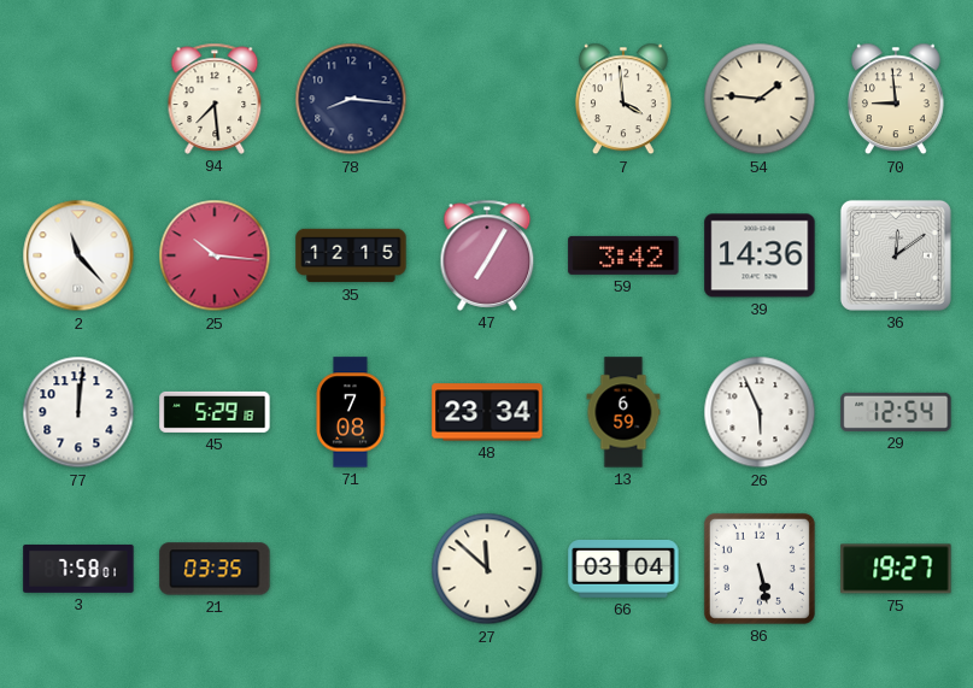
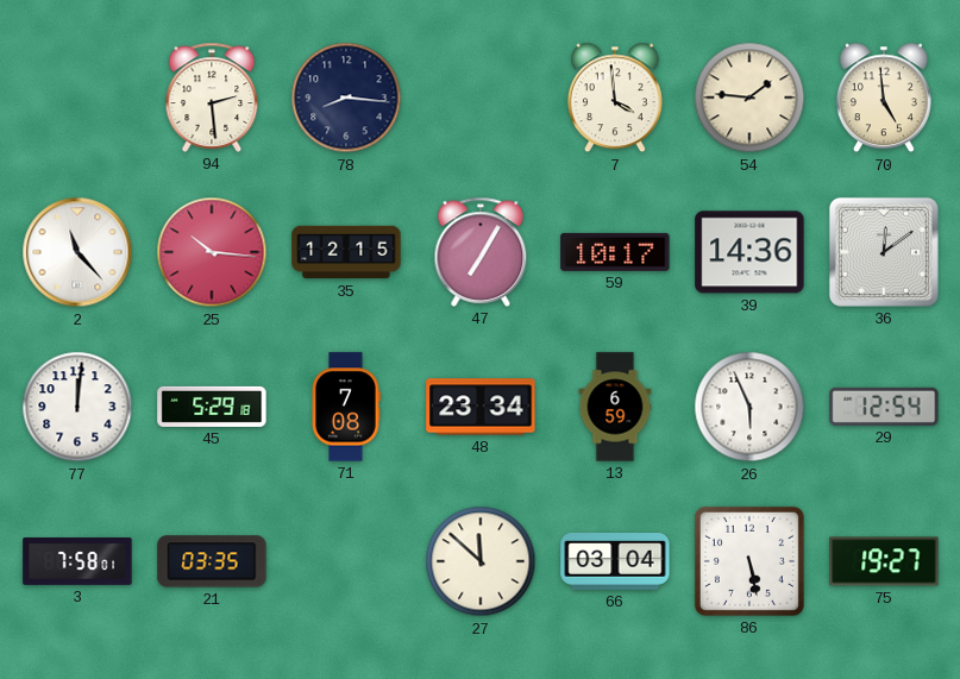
94: 7:29 -> 2:29 (212, 98)
70: 8:59 -> 4:59 (884, 98)
59: 3:42 -> 10:17 (615, 252)
